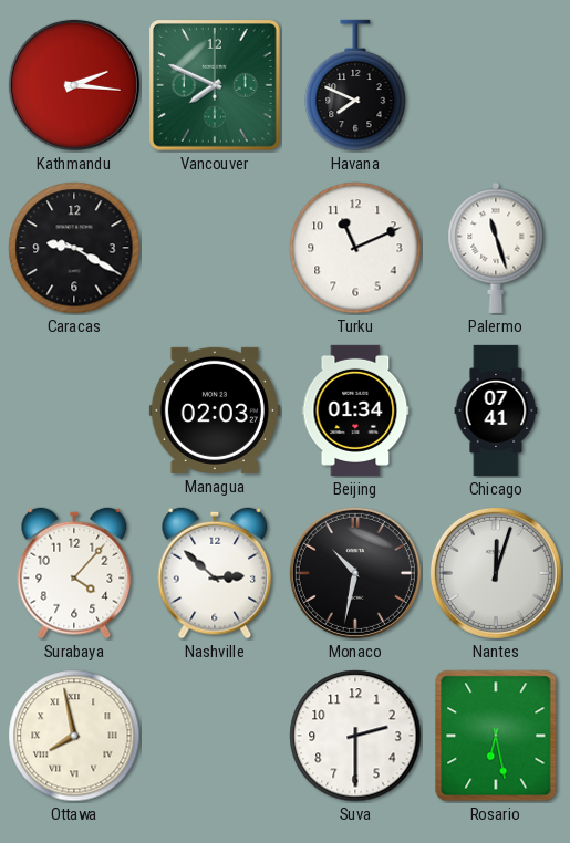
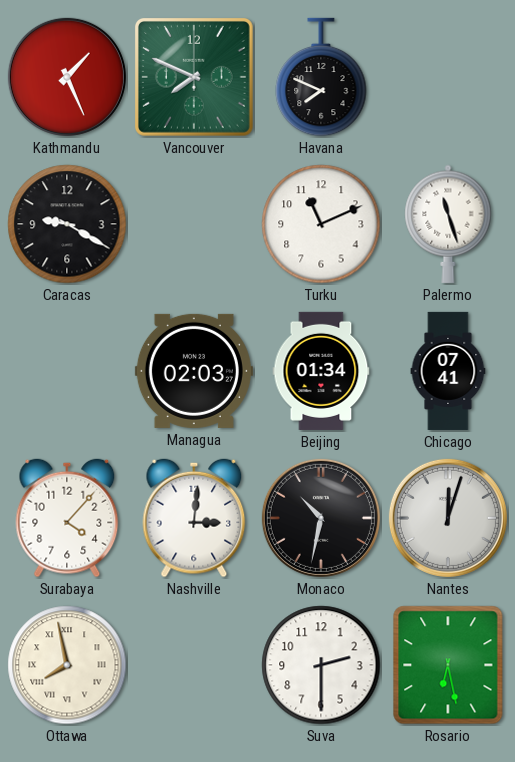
Kathmandu: 2:16 -> 1:26 (67, 77)
Nashville: 2:52 -> 3:01 (194, 518)
